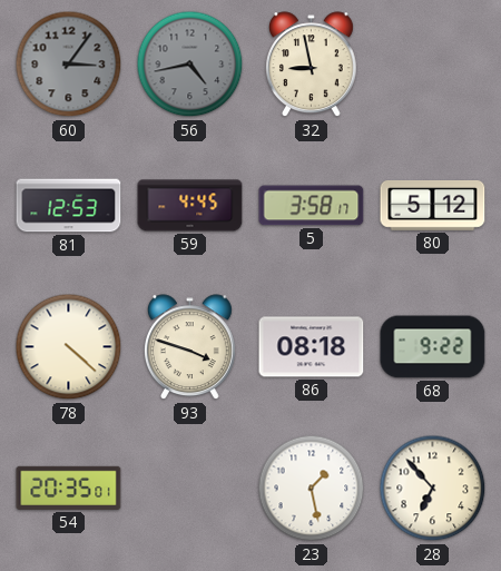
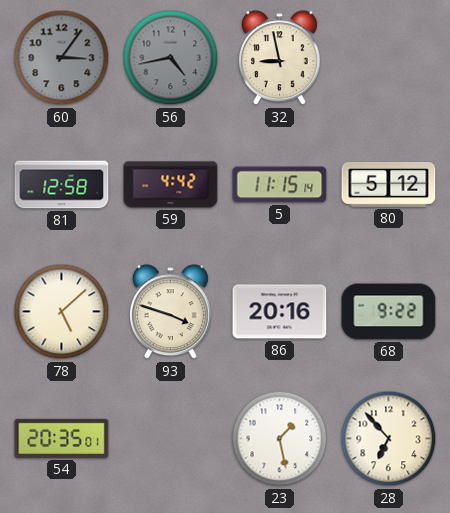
81: 12:53 -> 12:58 (62, 185)
59: 4:45 -> 4:42 (171, 185)
5: 3:58 -> 11:15 (280, 185)
78: 4:22 -> 5:08 (62, 312)
86: 08:18 -> 20:16 (280, 312)
